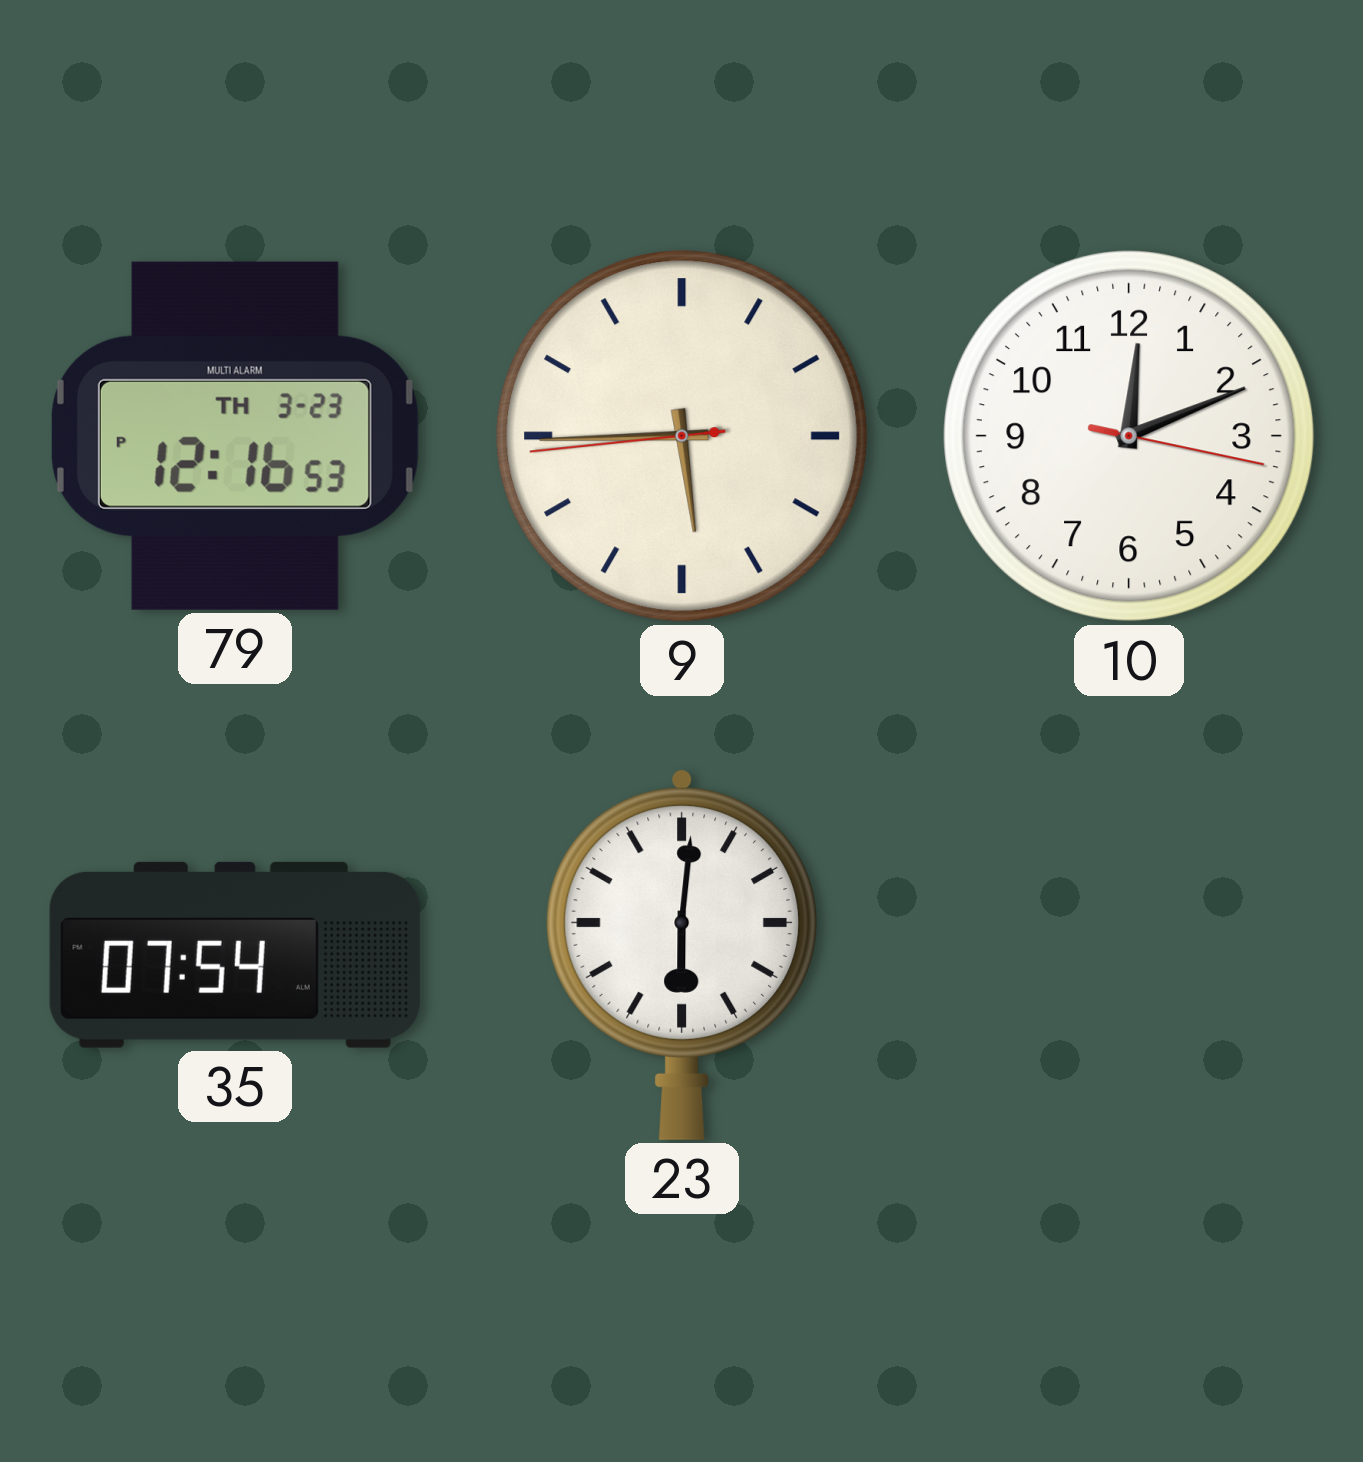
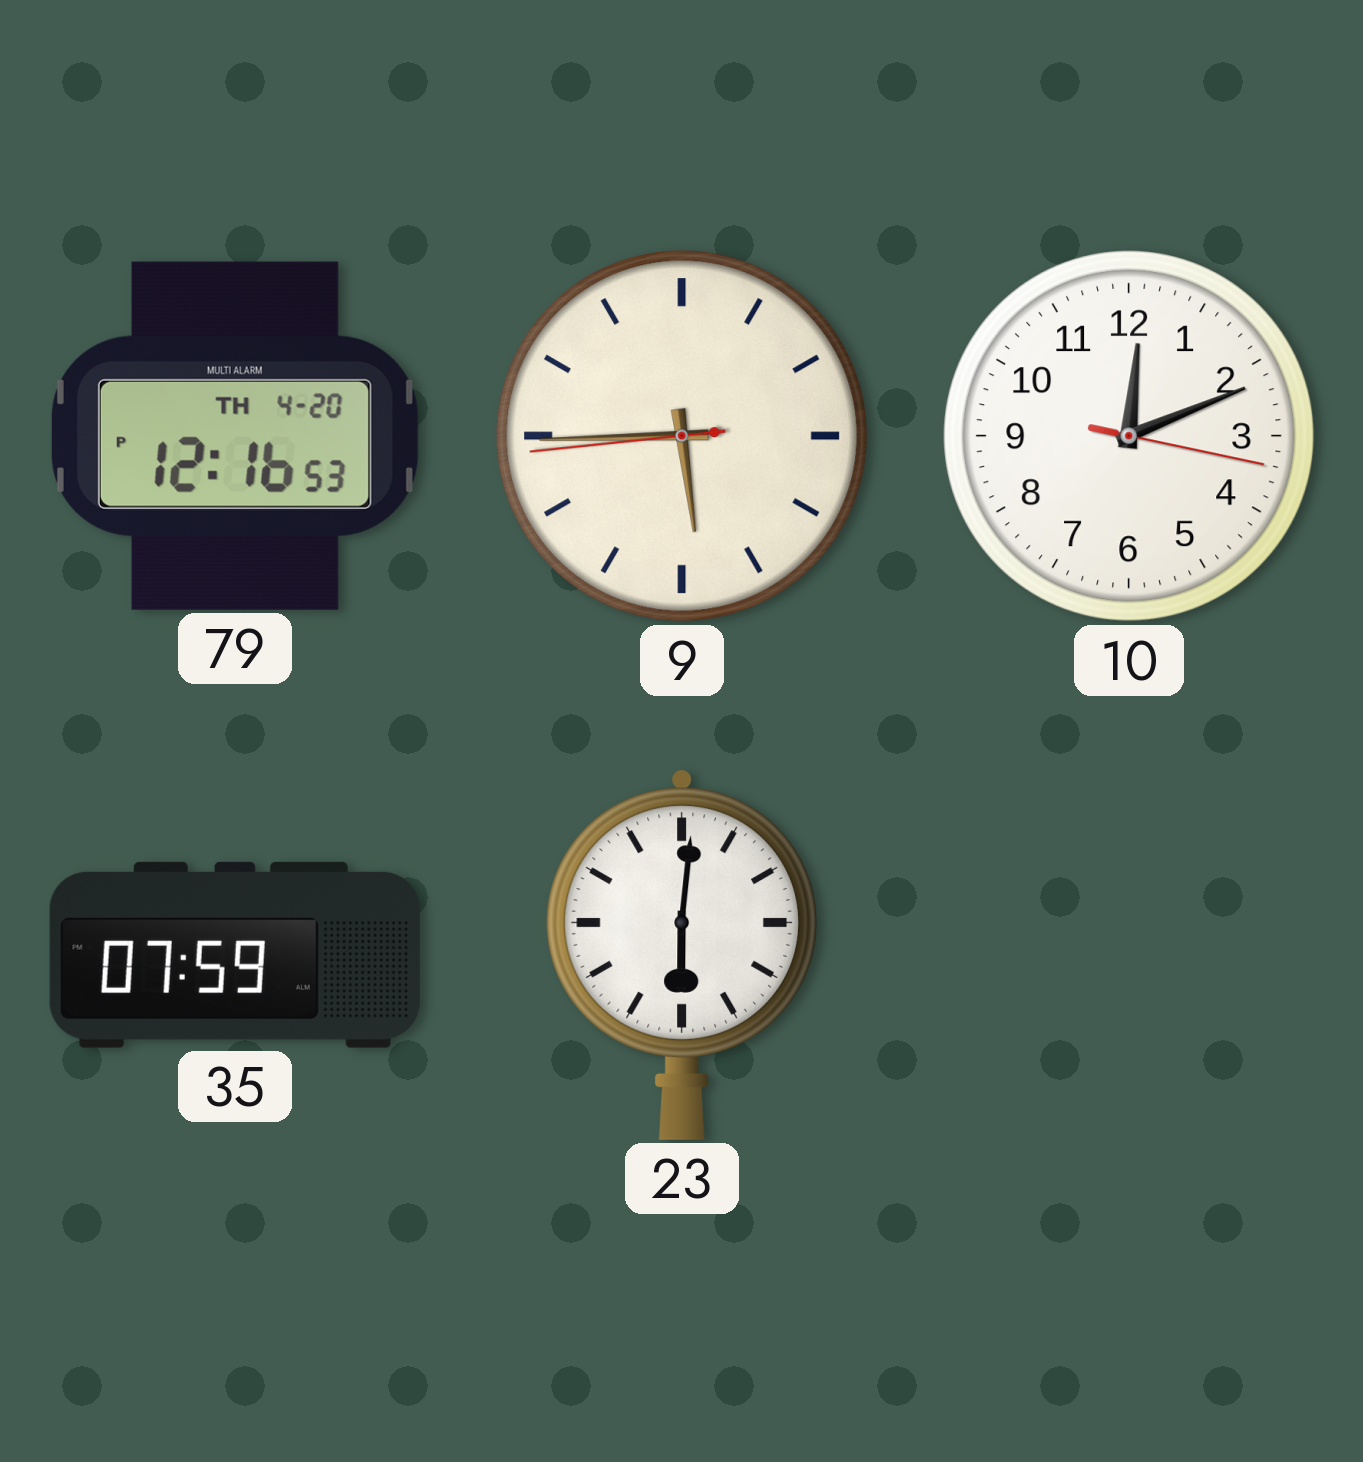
79 date: TH 3-23 -> TH 4-20 (235, 436)
35: 07:54 -> 07:59 (235, 955)
